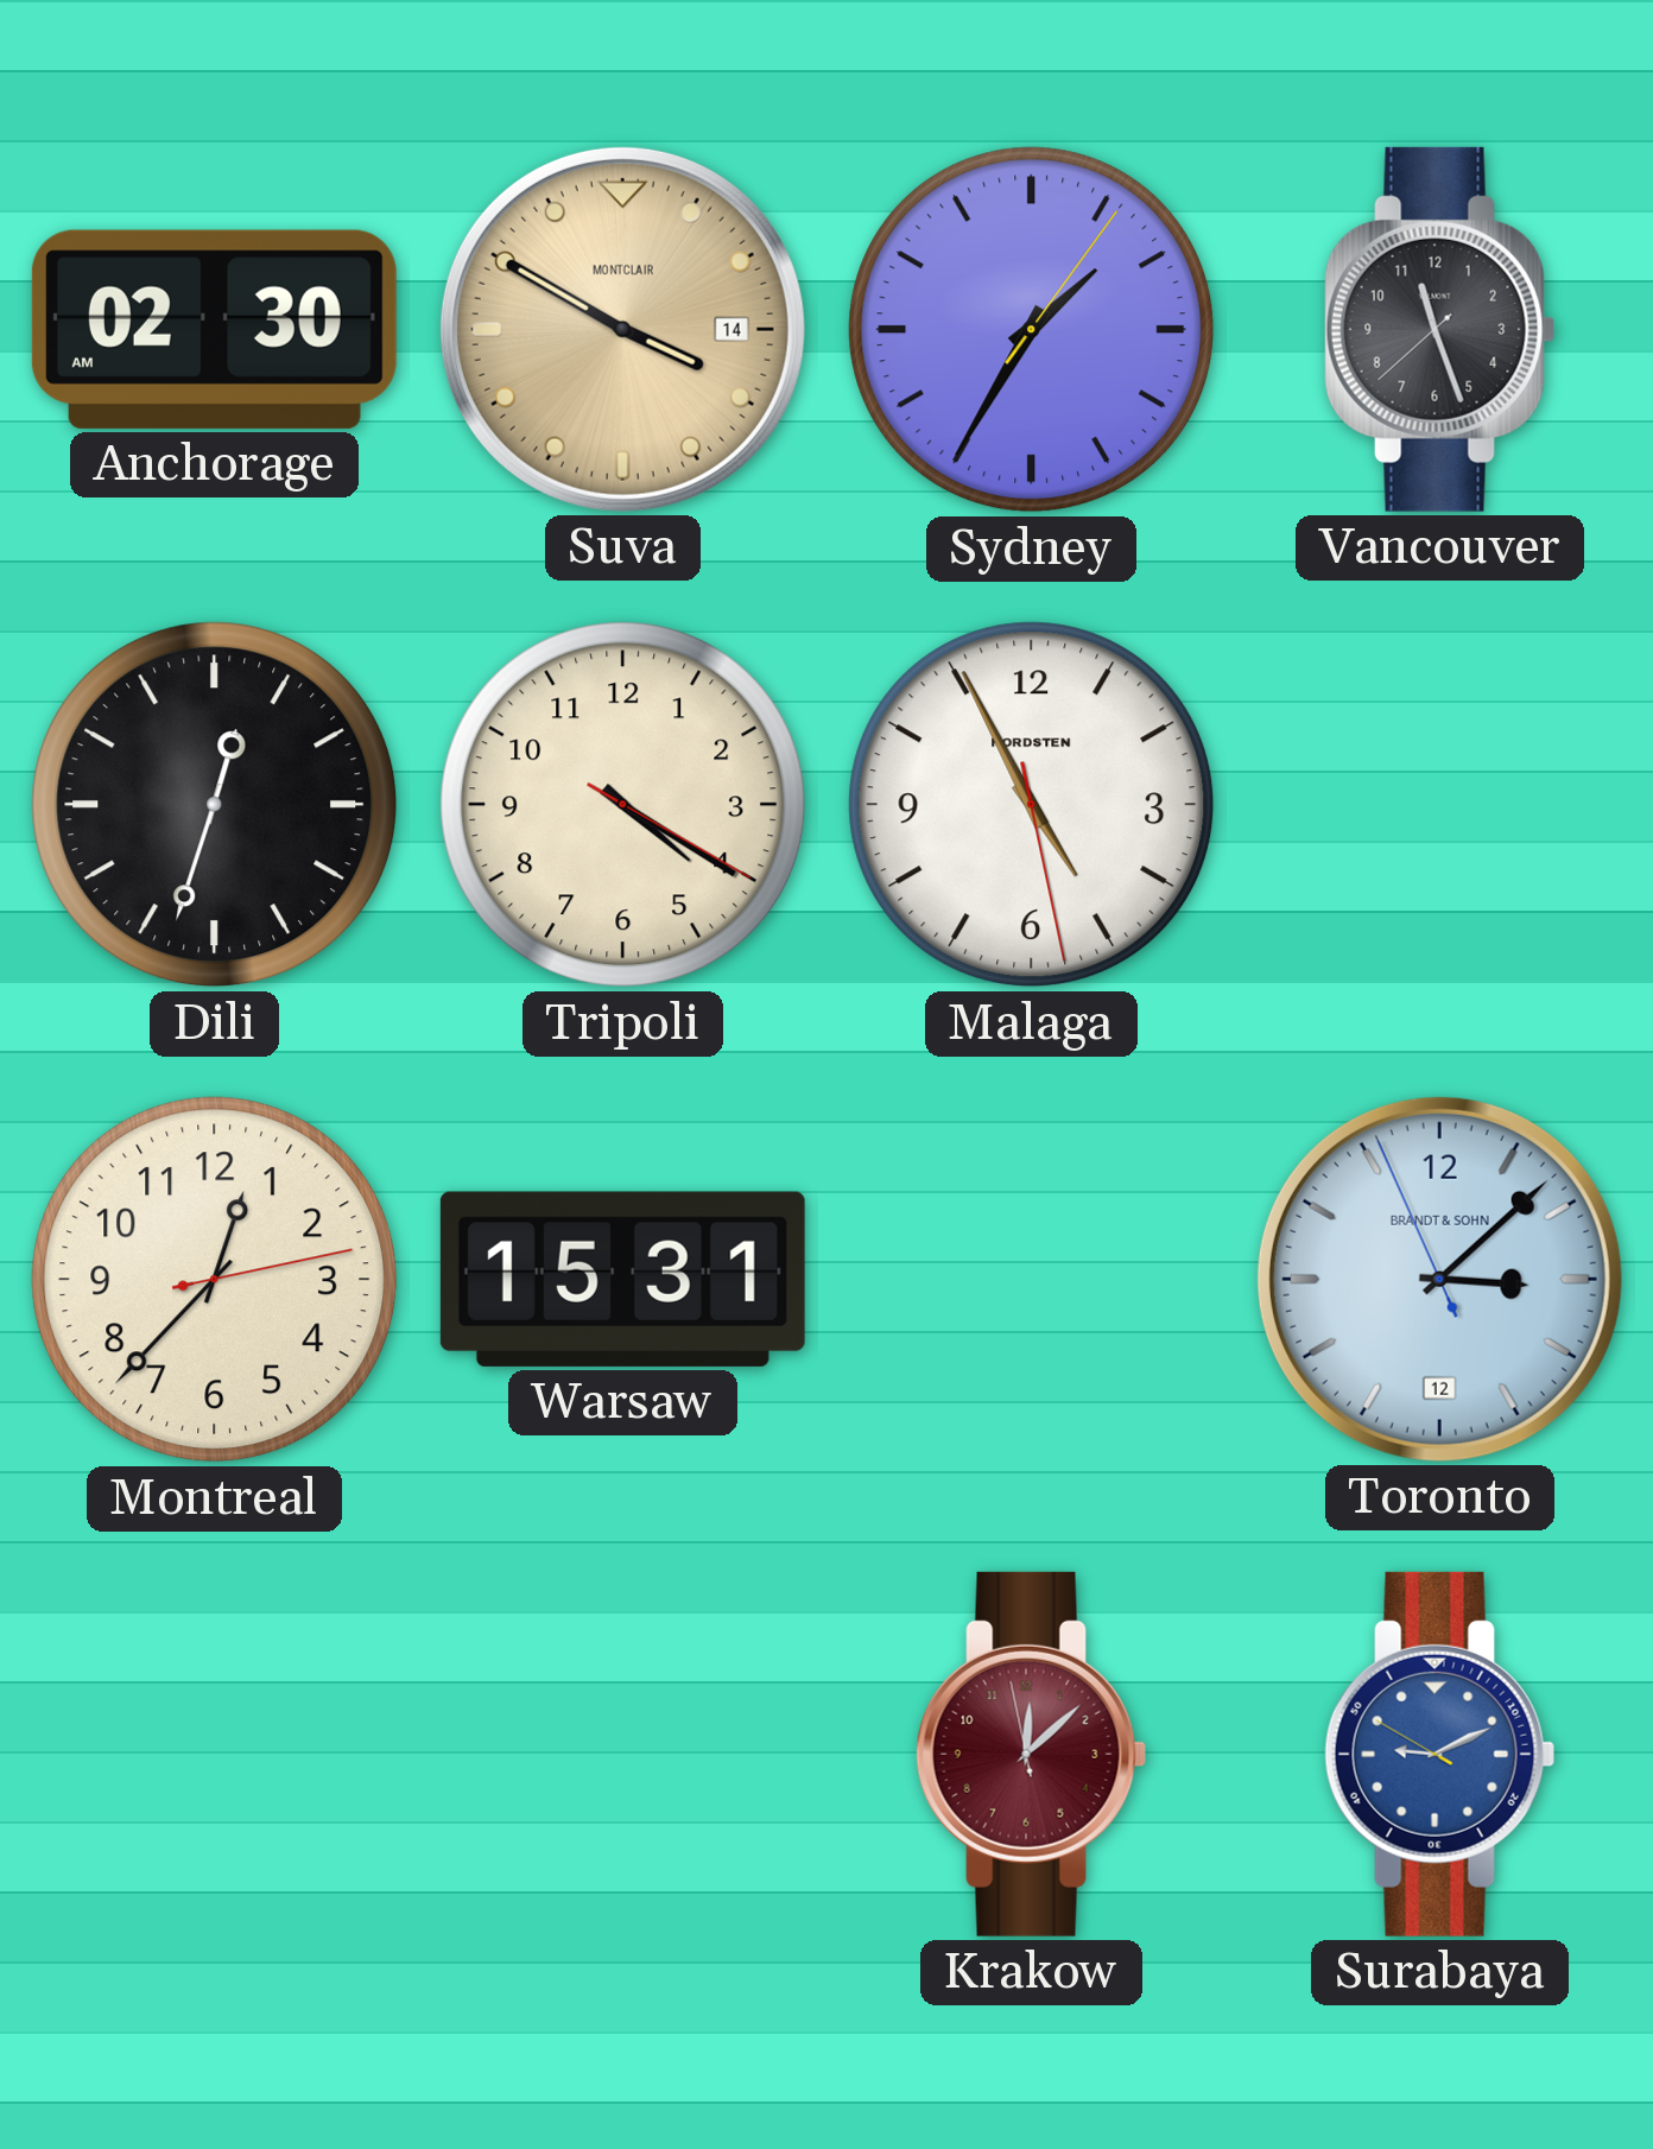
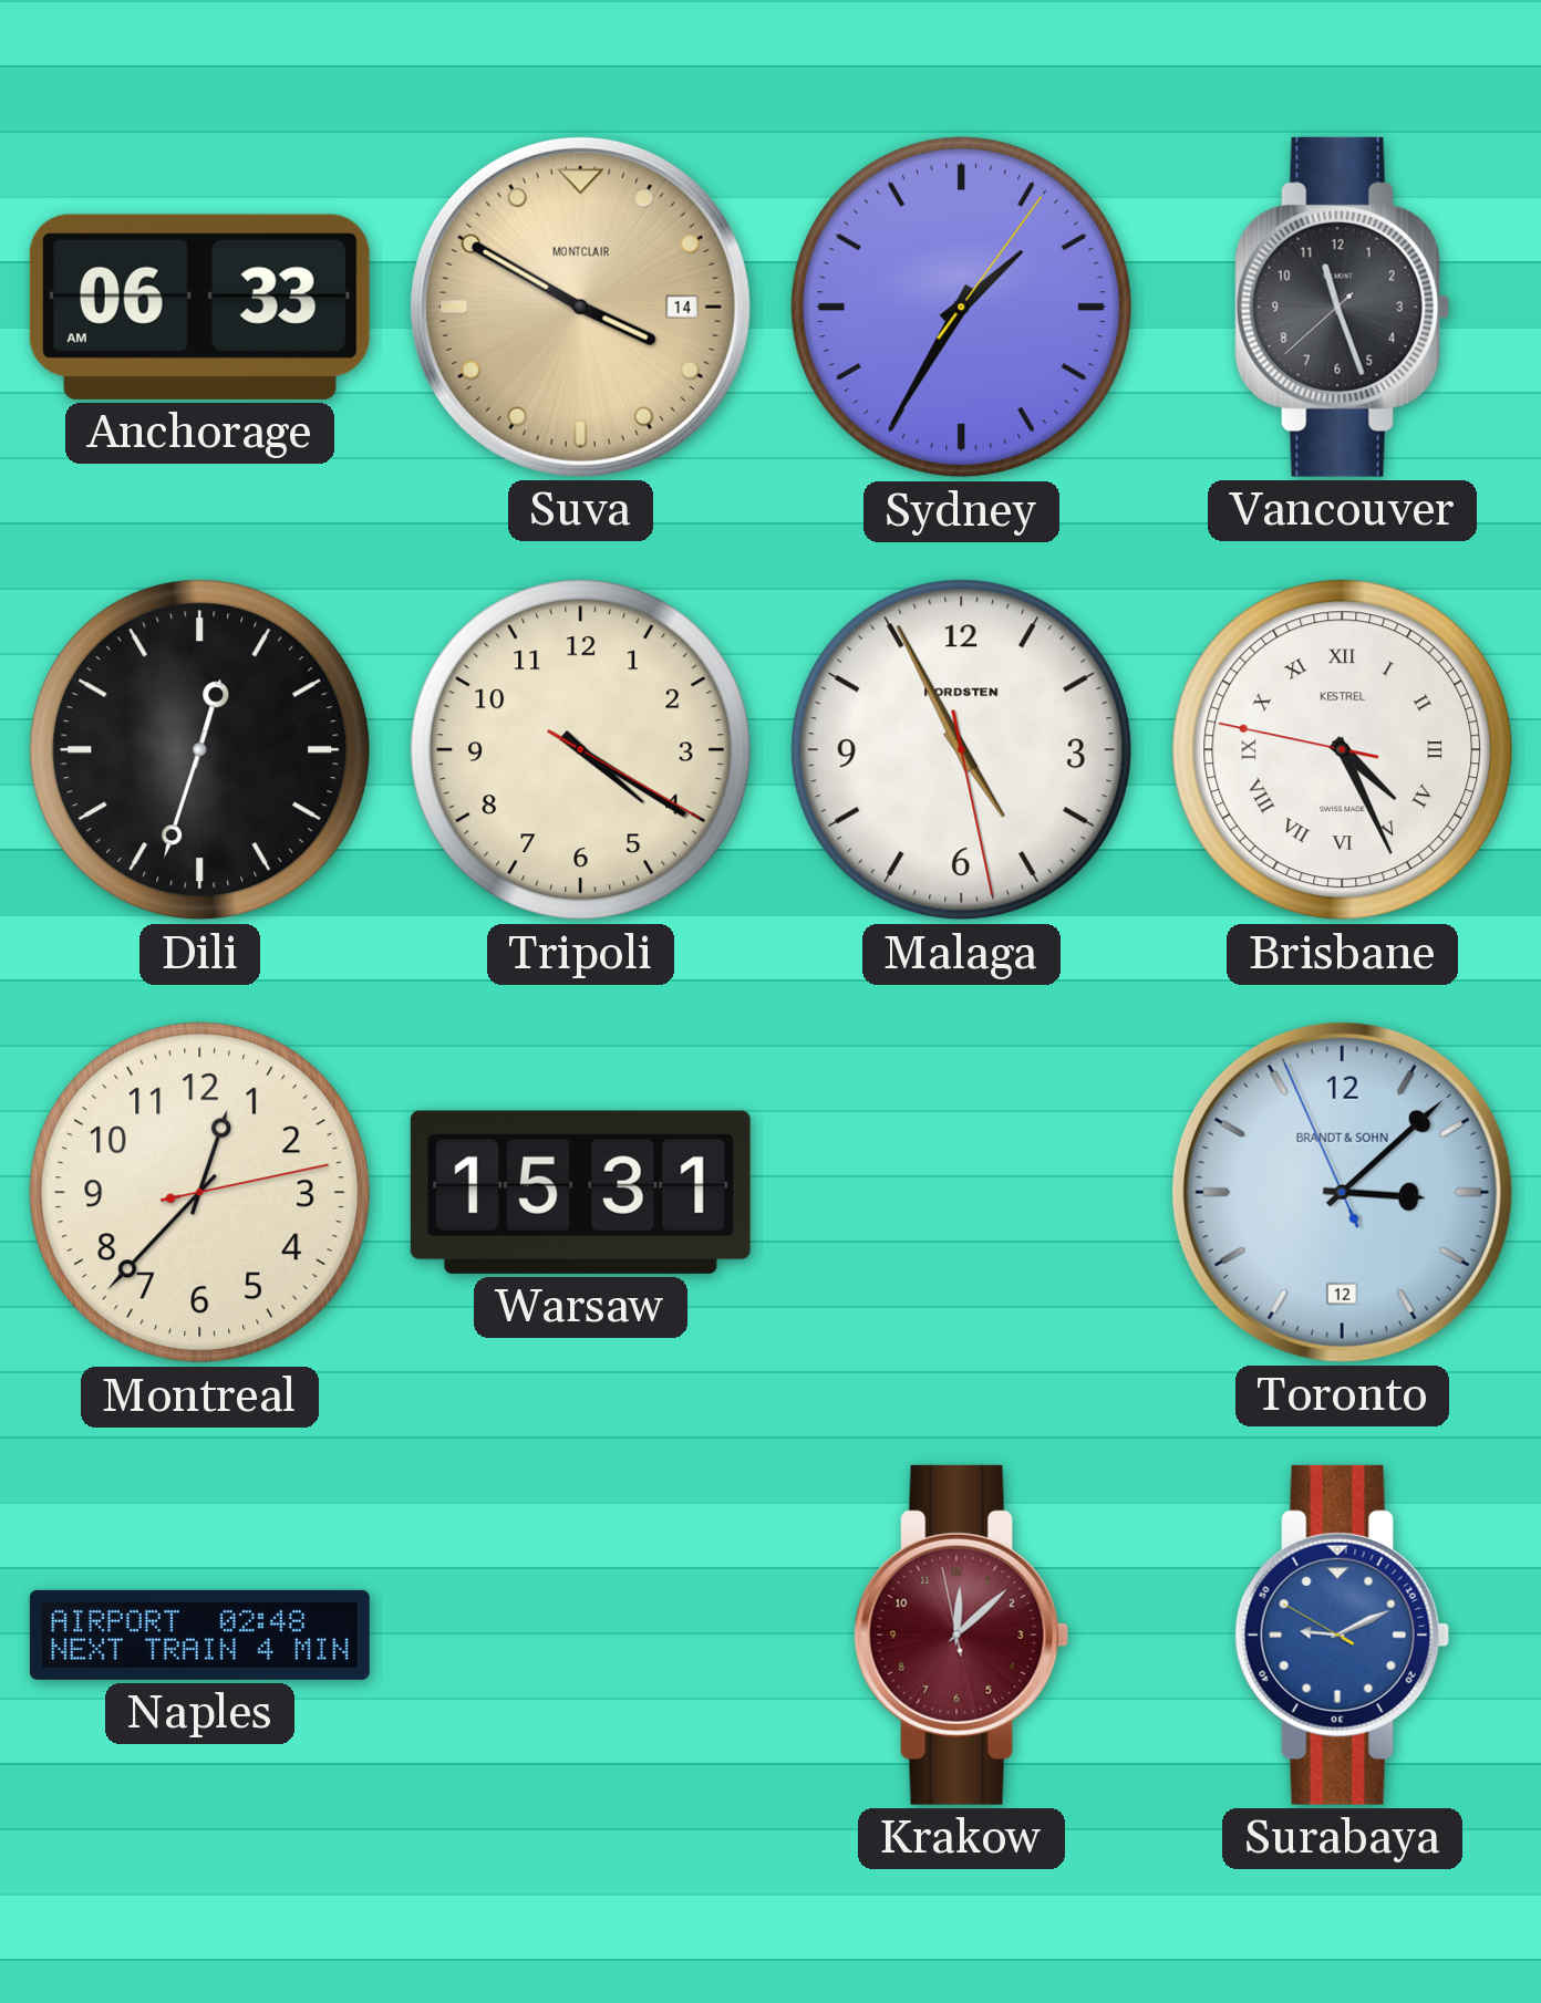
Anchorage: 02:30 -> 06:33 (199, 307)
Brisbane: none -> 4:25 (1343, 750)
Naples: none -> 02:48 (199, 1634)
